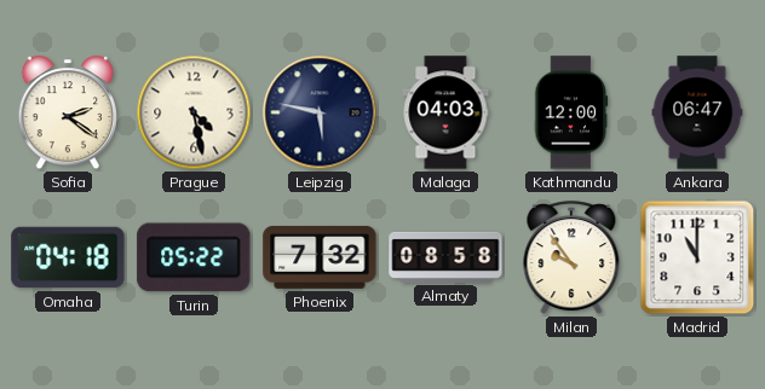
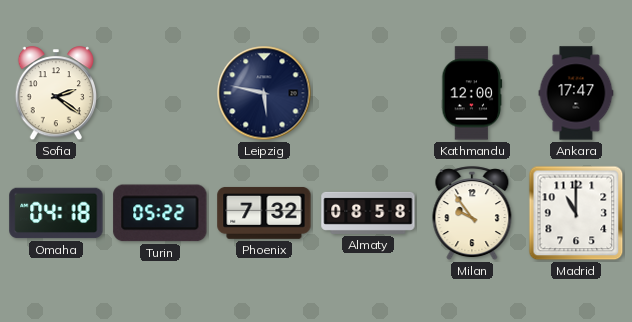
Prague: 4:28 -> none (194, 112)
Malaga: 04:03 -> none (445, 112)
Ankara: 06:47 -> 17:47 (576, 93)
